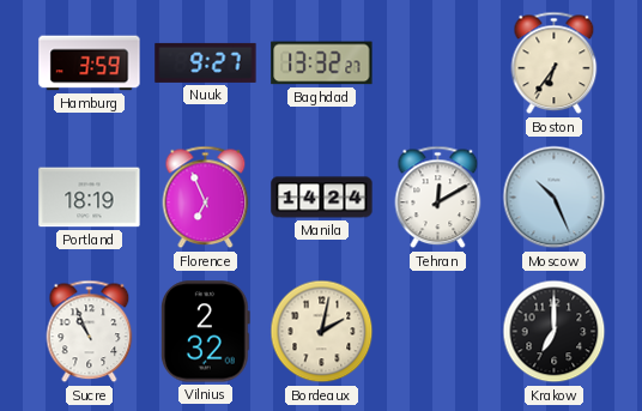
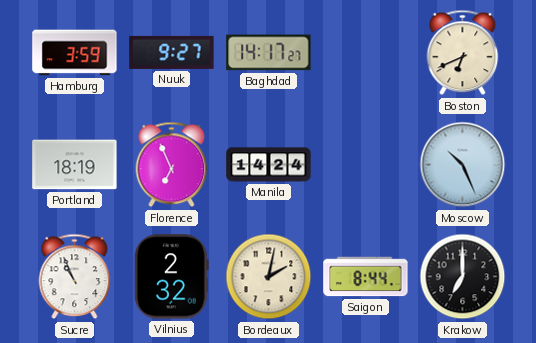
Baghdad: 13:32 -> 14:17 (269, 53)
Boston: 6:36 -> 6:41 (463, 53)
Tehran: 12:10 -> none (438, 198)
Saigon: none -> 8:44 (366, 277)
